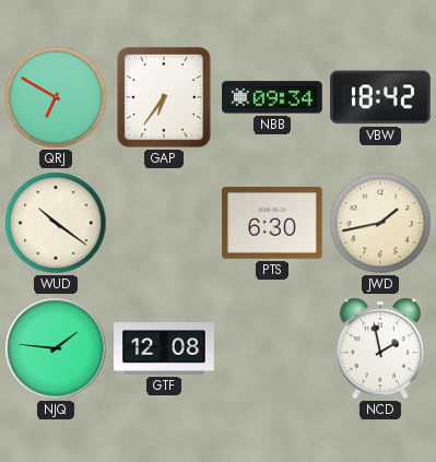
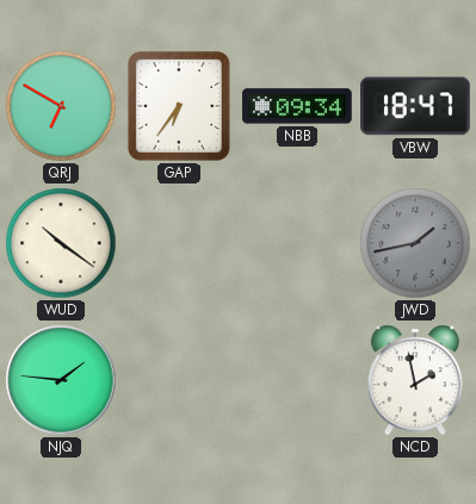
VBW: 18:42 -> 18:47 (416, 106)
PTS: 6:30 -> none (273, 224)
JWD dial: cream -> grey (415, 243)
GTF: 12:08 -> none (164, 350)
